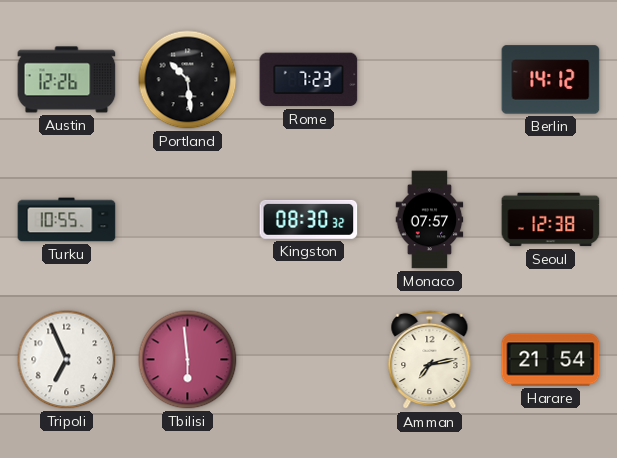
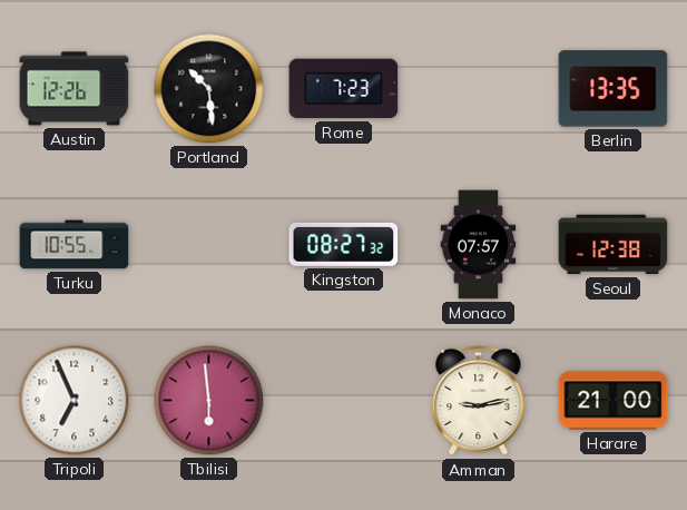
Berlin: 14:12 -> 13:35 (614, 89)
Kingston: 08:30 -> 08:27 (344, 244)
Amman: 7:13 -> 9:13 (479, 401)
Harare: 21:54 -> 21:00 (614, 401)
